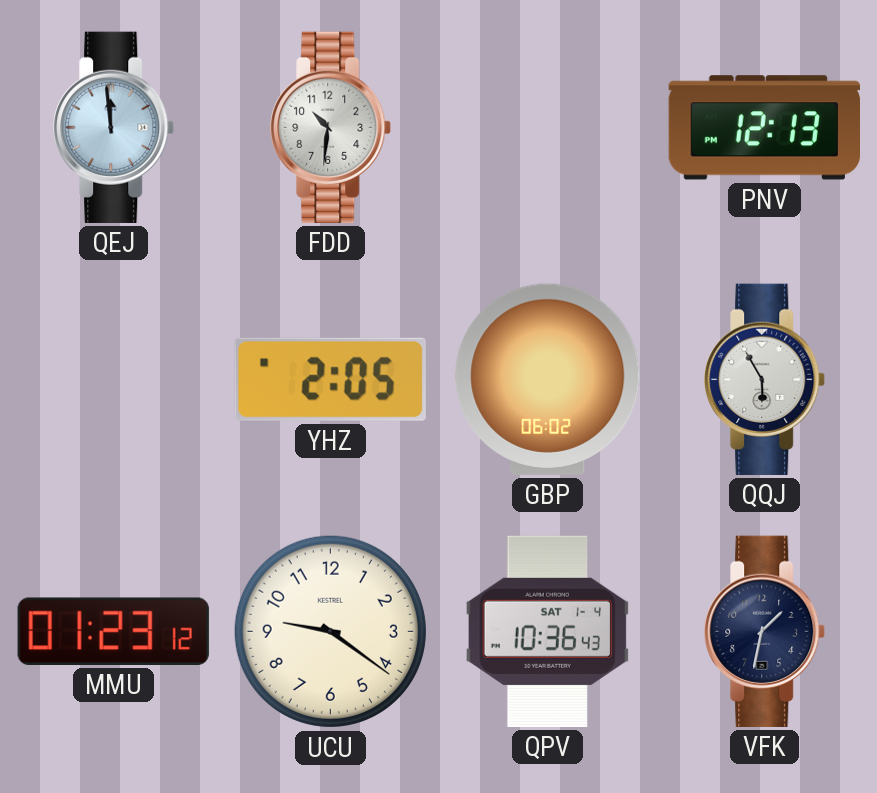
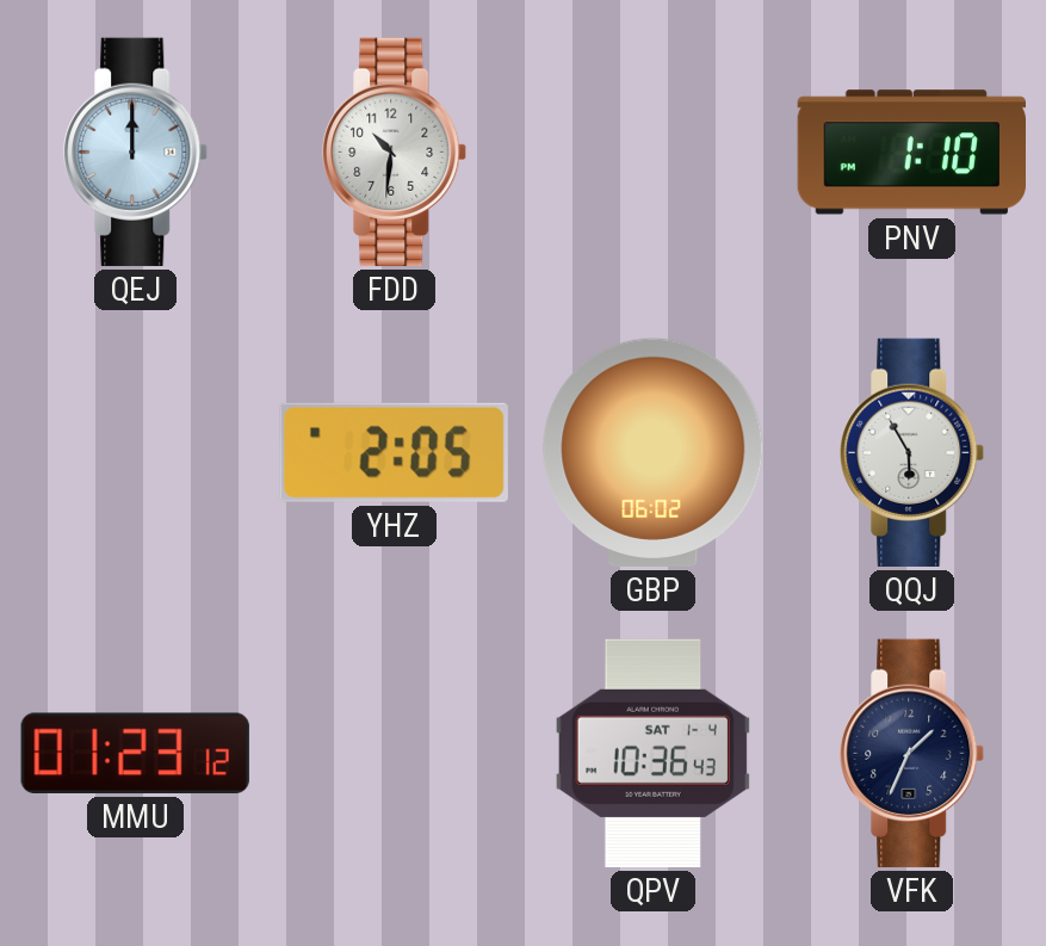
QEJ: 11:59 -> 12:00 (136, 152)
PNV: 12:13 -> 1:10 (911, 153)
UCU: 9:21 -> none (330, 631)
VFK: 1:32 -> 1:34 (912, 753)
